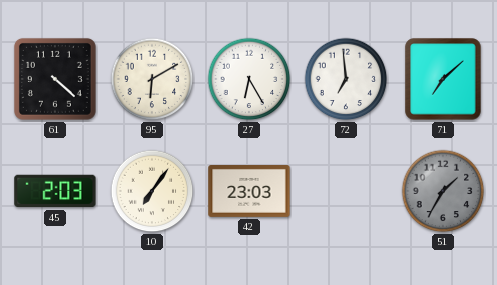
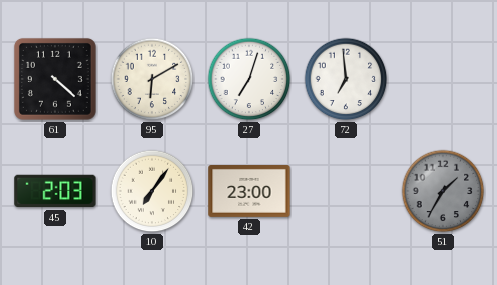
27: 6:25 -> 7:03 (249, 79)
71: 7:08 -> none (443, 79)
42: 23:03 -> 23:00 (249, 192)
